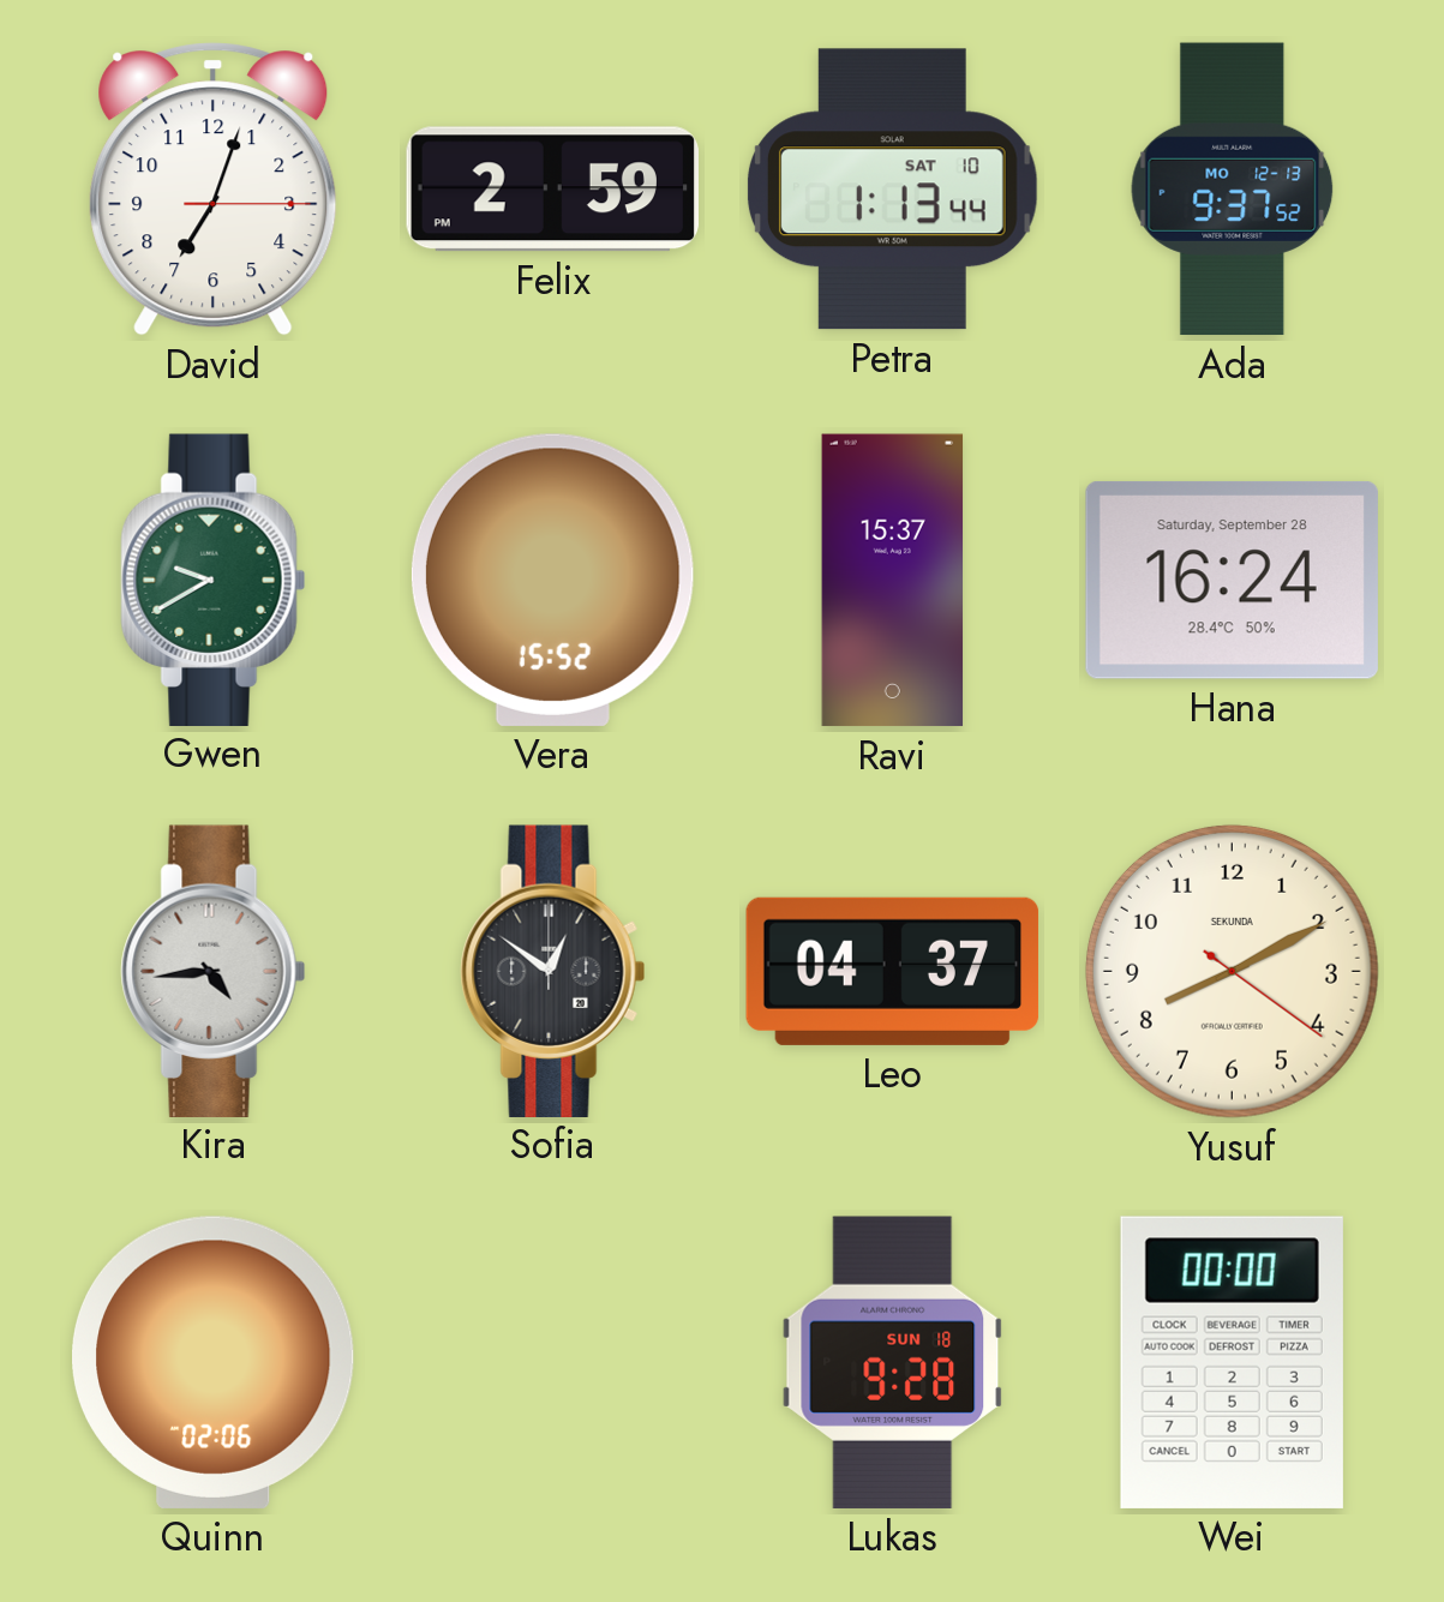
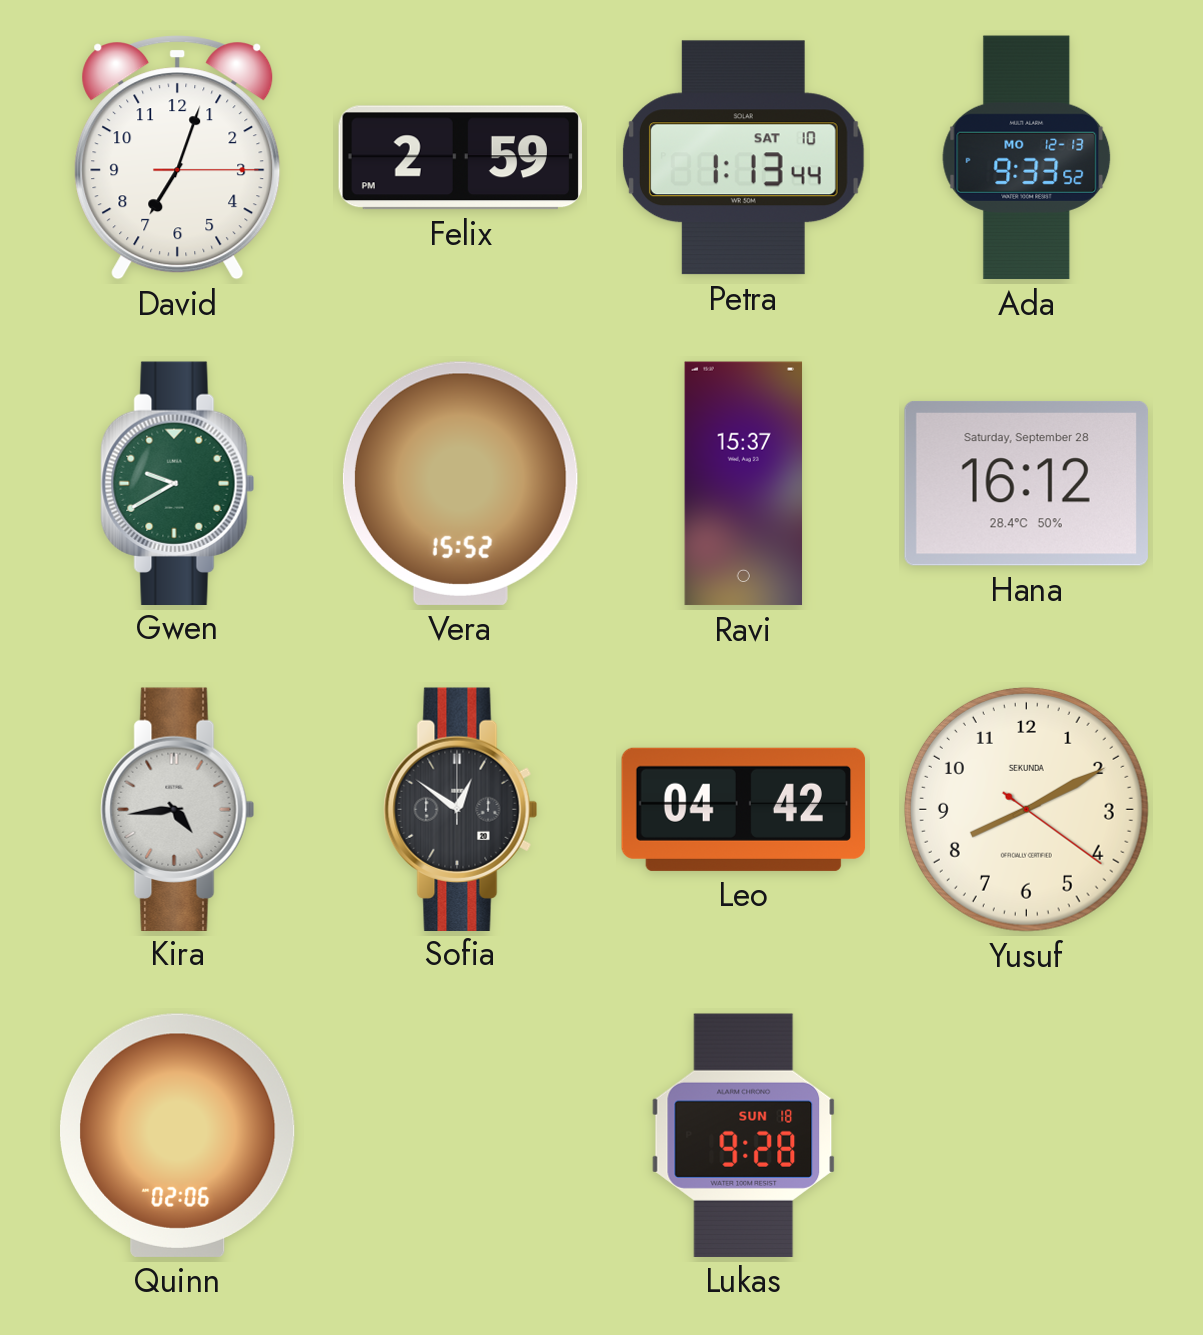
Ada: 9:37 -> 9:33 (1027, 158)
Hana: 16:24 -> 16:12 (1026, 483)
Leo: 04:37 -> 04:42 (744, 809)
Wei: 00:00 -> none (1232, 1362)
